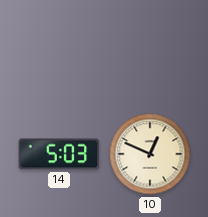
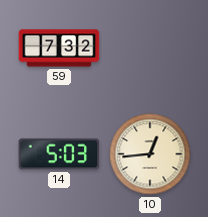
59: none -> 7:32 (59, 48)
10: 12:49 -> 12:44 (150, 154)
